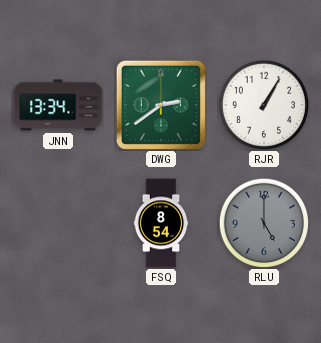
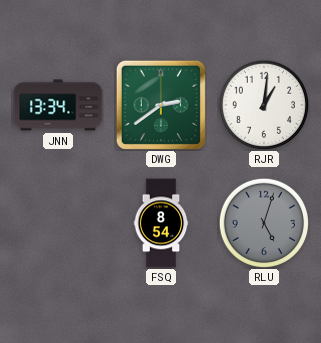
RJR: 1:05 -> 1:01 (264, 104)
RLU: 5:00 -> 5:03 (264, 222)
